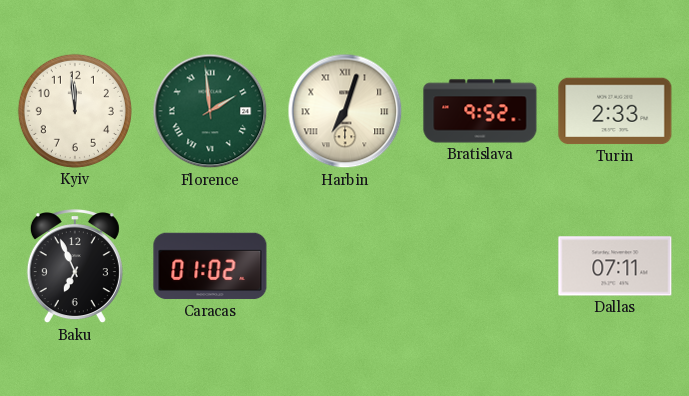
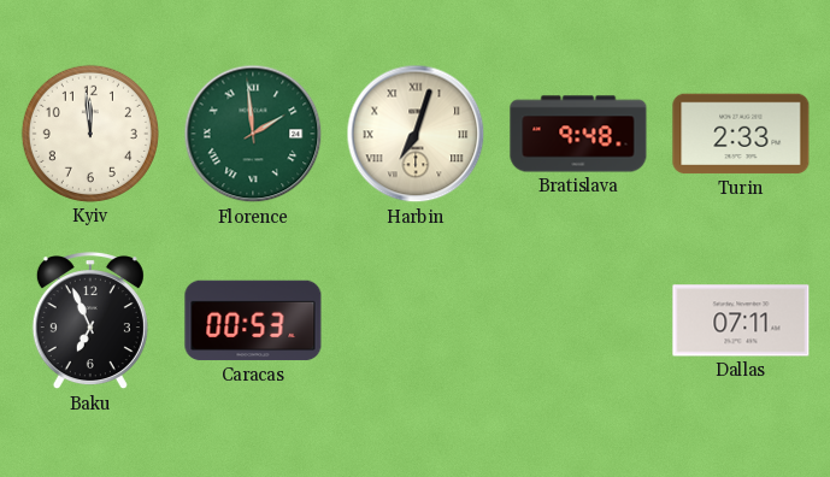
Bratislava: 9:52 -> 9:48 (578, 134)
Caracas: 01:02 -> 00:53 (253, 320)
